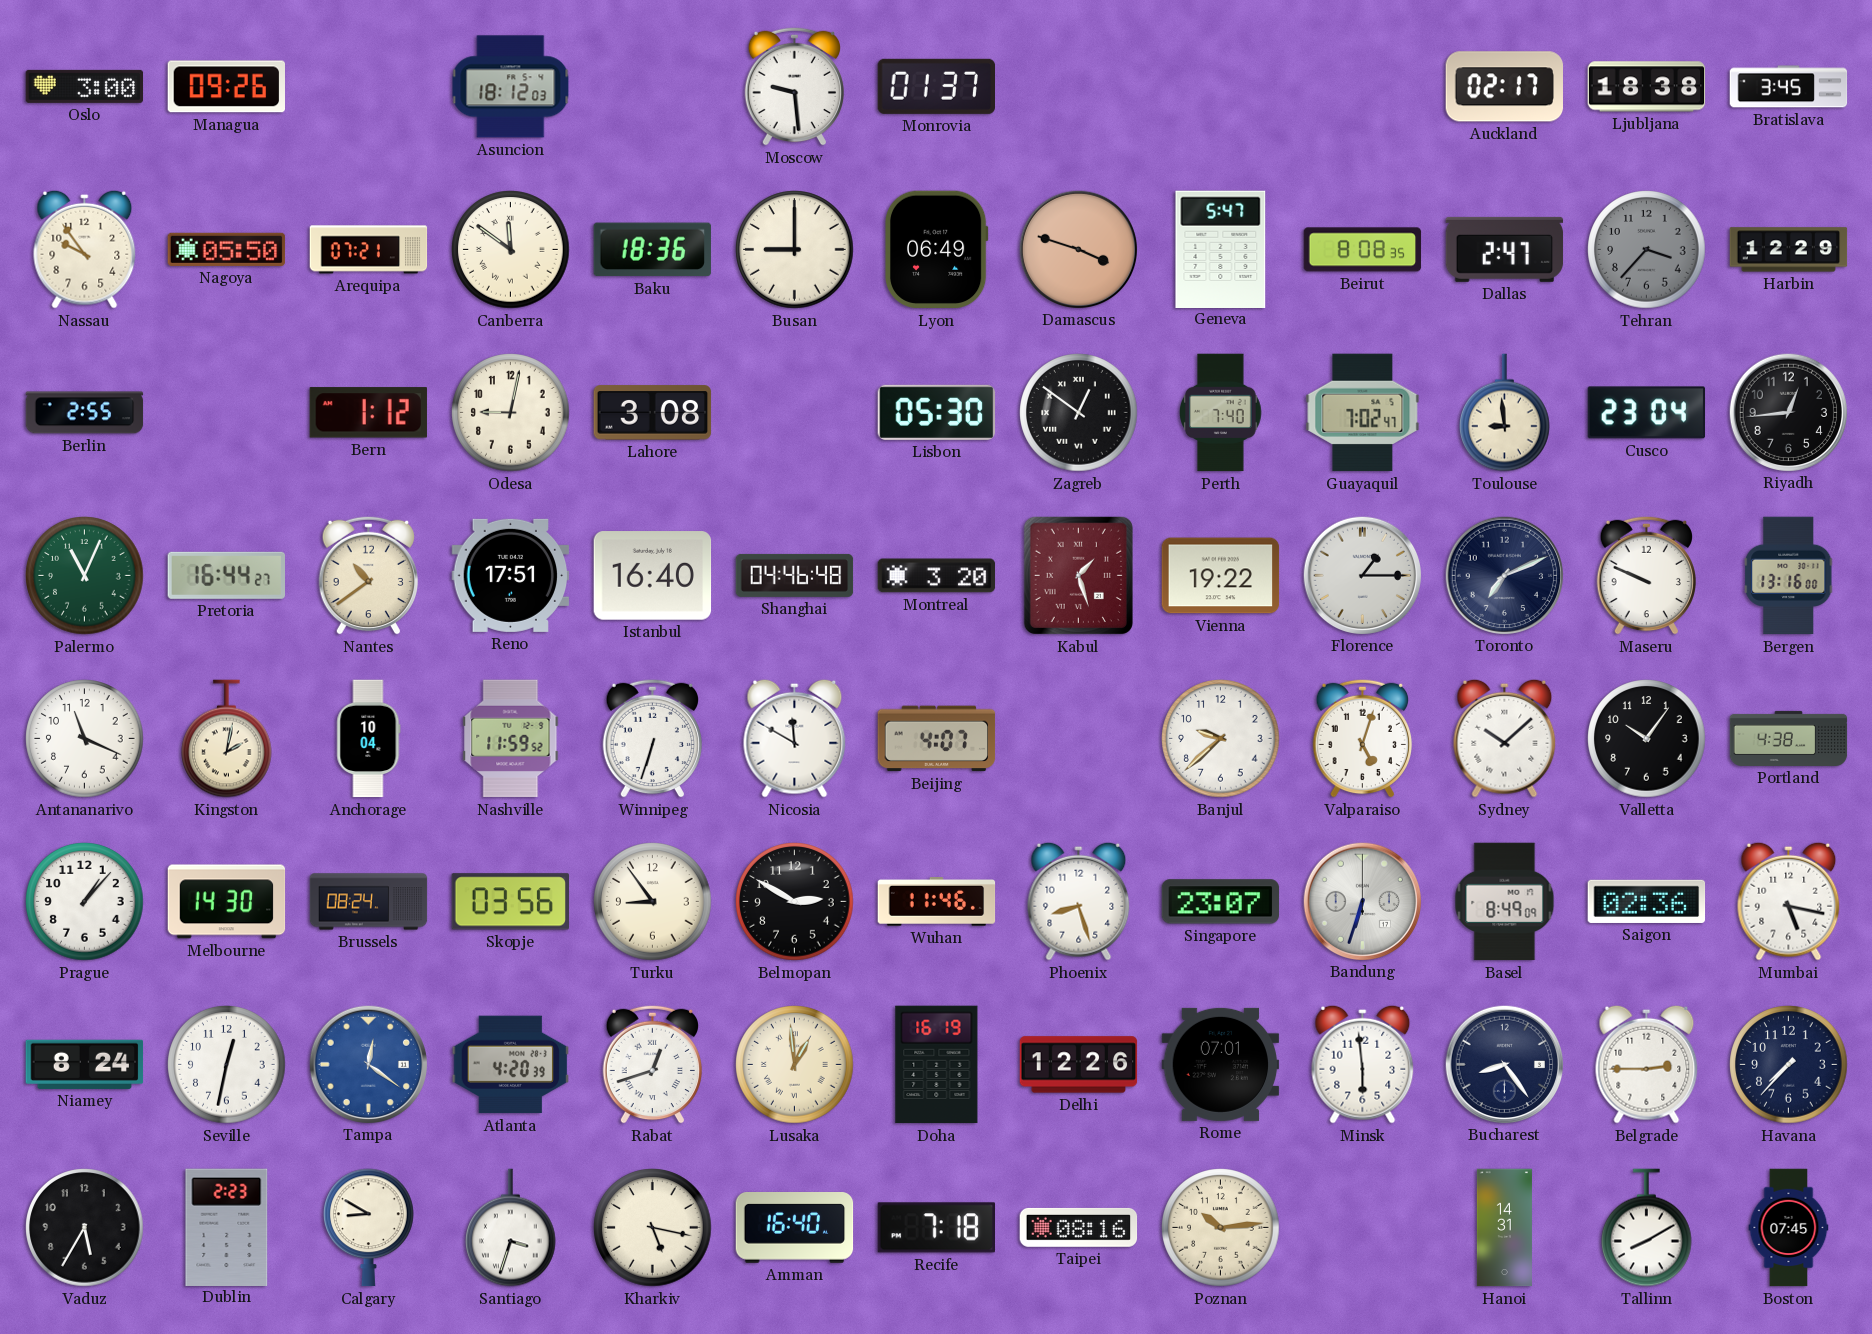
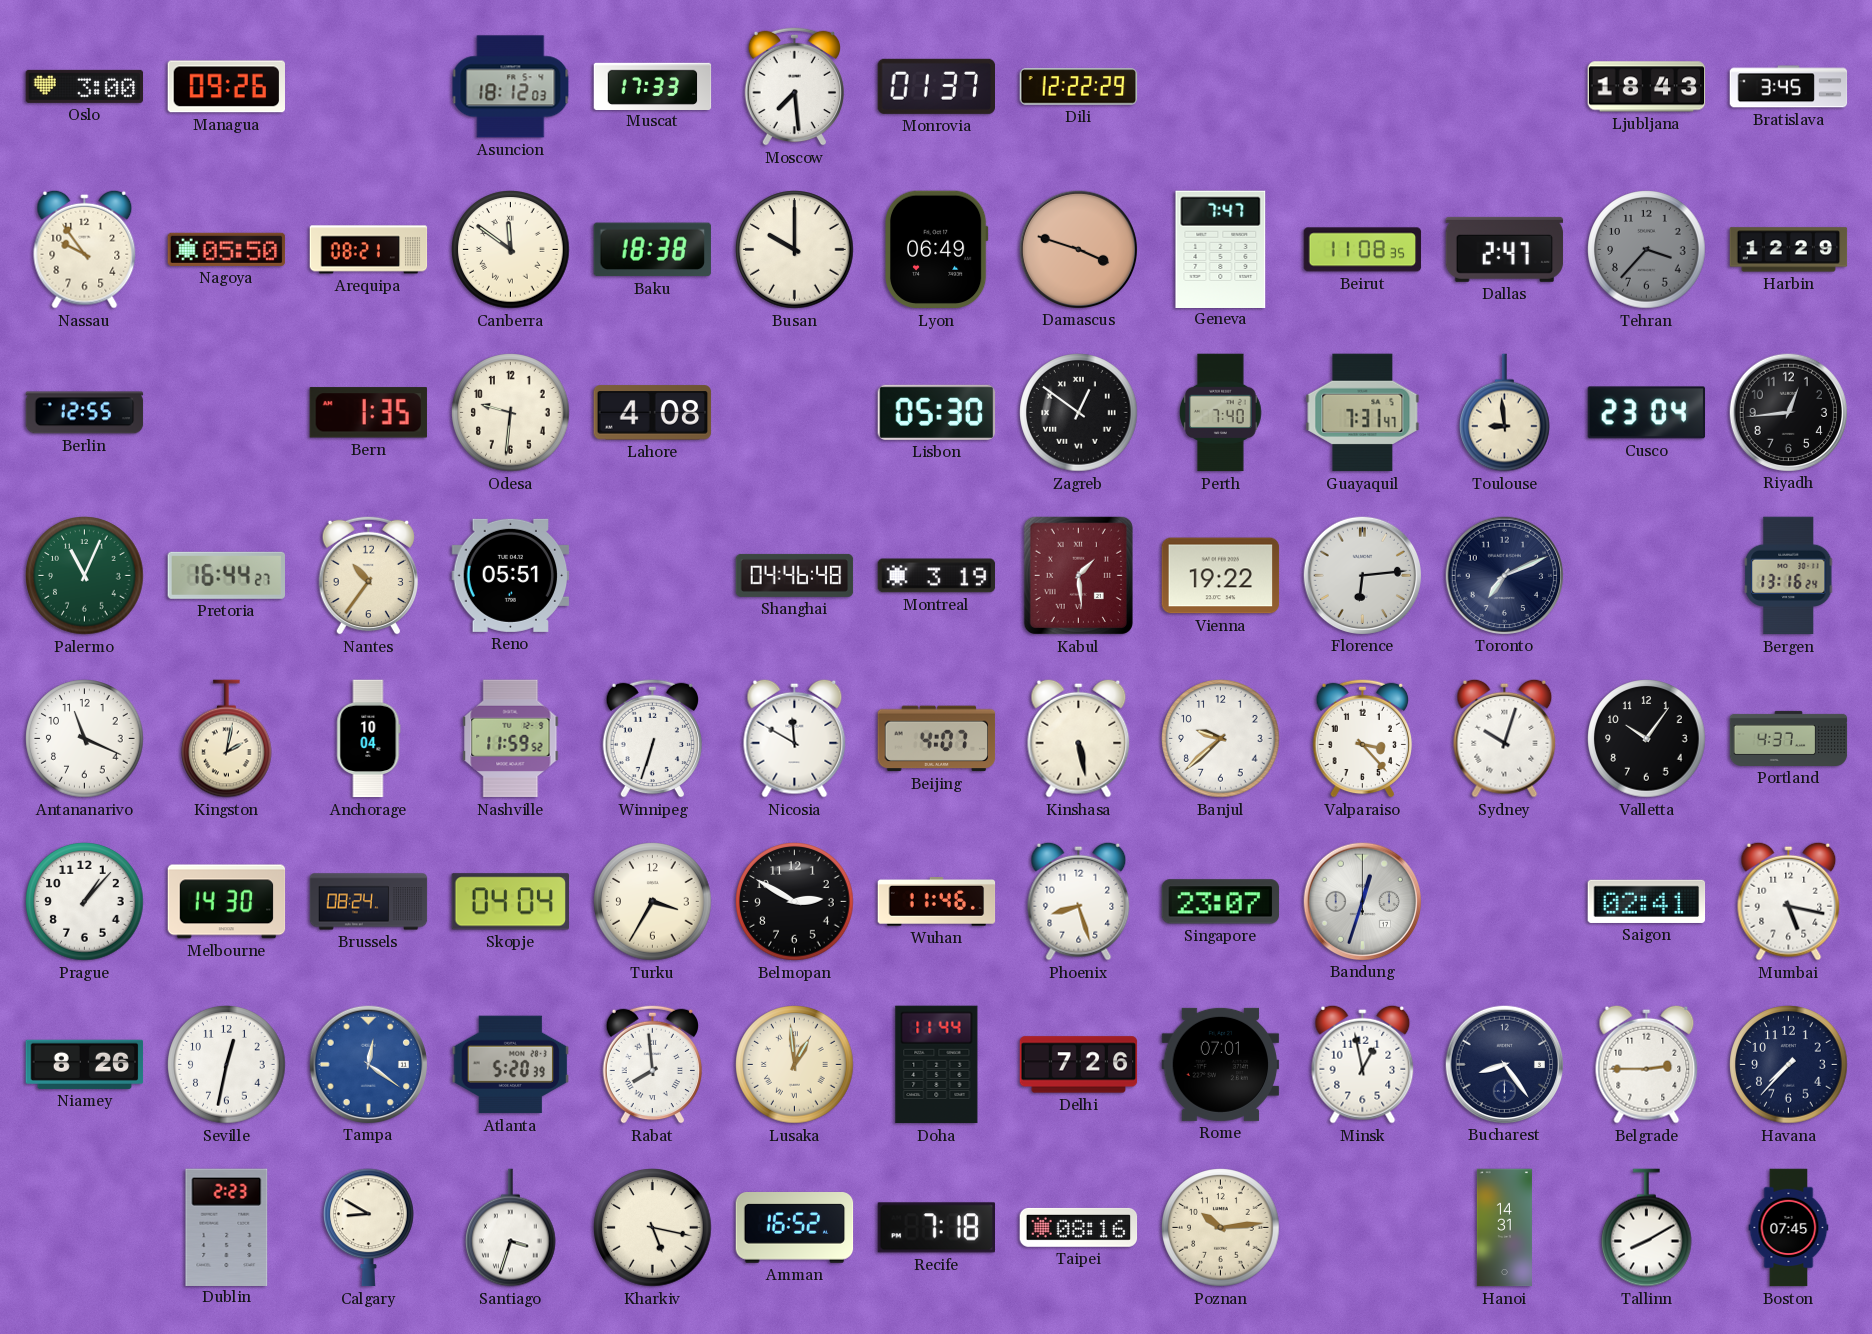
Muscat: none -> 17:33 (653, 86)
Moscow: 9:29 -> 7:29 (794, 86)
Dili: none -> 12:22 (1079, 87)
Auckland: 02:17 -> none (1504, 87)
Ljubljana: 18:38 -> 18:43 (1647, 87)
Arequipa: 07:21 -> 08:21 (369, 250)
Baku: 18:36 -> 18:38 (652, 250)
Busan: 9:00 -> 10:00 (795, 250)
Geneva: 5:47 -> 7:47 (1221, 249)
Beirut: 8:08 -> 11:08 (1363, 250)
Berlin: 2:55 -> 12:55 (85, 413)
Bern: 1:12 -> 1:35 (368, 413)
Odesa: 9:02 -> 9:31 (511, 413)
Lahore: 3:08 -> 4:08 (653, 413)
Guayaquil: 7:02 -> 7:31 (1363, 413)
Nantes: 10:39 -> 10:36 (368, 575)
Reno: 17:51 -> 05:51 (511, 575)
Istanbul: 16:40 -> none (653, 576)
Montreal: 3:20 -> 3:19 (937, 576)
Kabul: 1:27 -> 1:29 (1078, 575)
Florence: 1:15 -> 6:14 (1362, 575)
Maseru: 9:49 -> none (1646, 575)
Bergen: 13:16:00 -> 13:16:24 (1789, 576)
Kinshasa: none -> 5:28 (1079, 738)
Valparaiso: 5:03 -> 3:23 (1362, 738)
Sydney: 10:08 -> 10:03 (1505, 738)
Portland: 4:38 -> 4:37 (1789, 738)
Skopje: 03:56 -> 04:04 (510, 902)
Turku: 8:54 -> 3:35 (653, 902)
Bandung: 6:33 -> 12:33 (1362, 901)
Basel: 8:49 -> none (1505, 902)
Saigon: 02:36 -> 02:41 (1647, 901)
Niamey: 8:24 -> 8:26 (85, 1064)
Atlanta: 4:20 -> 5:20 (511, 1065)
Rabat: 12:42 -> 7:59 (652, 1064)
Doha: 16:19 -> 11:44 (937, 1065)
Delhi: 12:26 -> 7:26 (1079, 1065)
Minsk: 5:59 -> 12:58 (1363, 1064)
Vaduz: 5:35 -> none (85, 1228)
Amman: 16:40 -> 16:52 (795, 1228)
